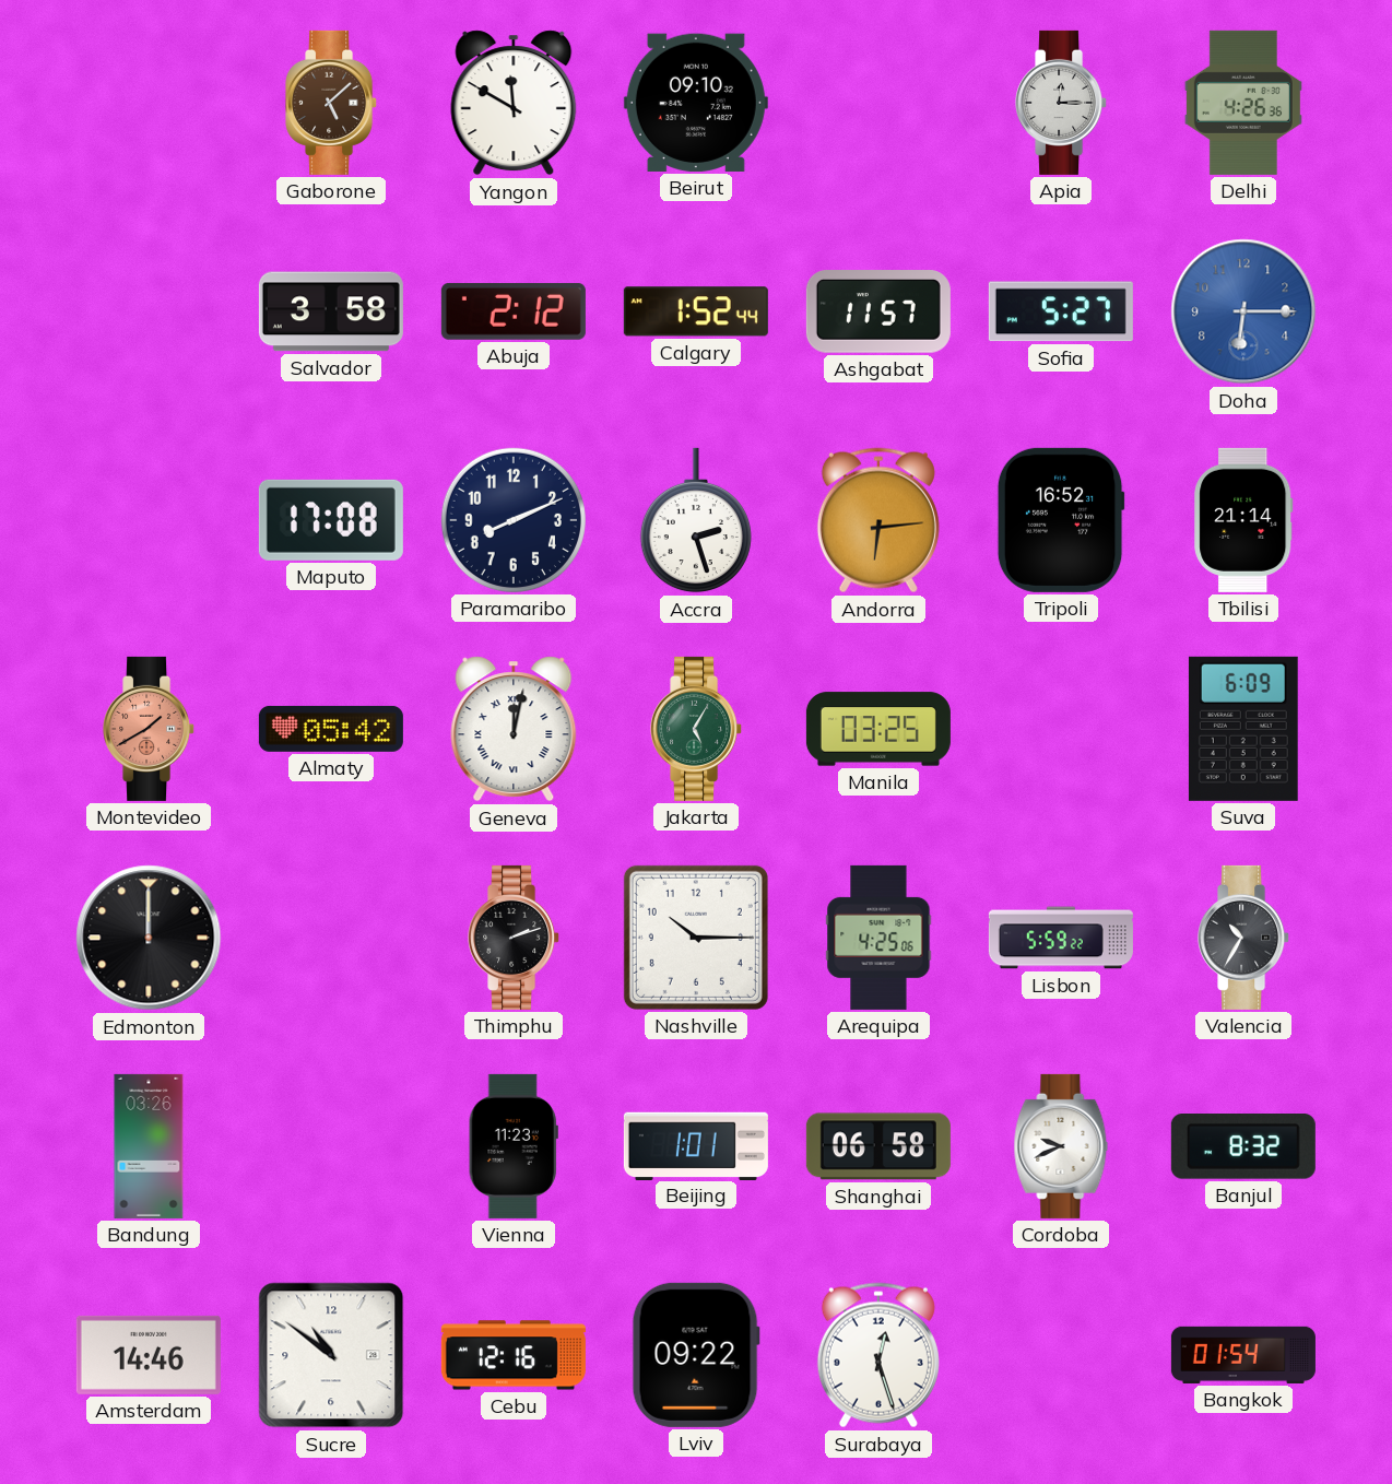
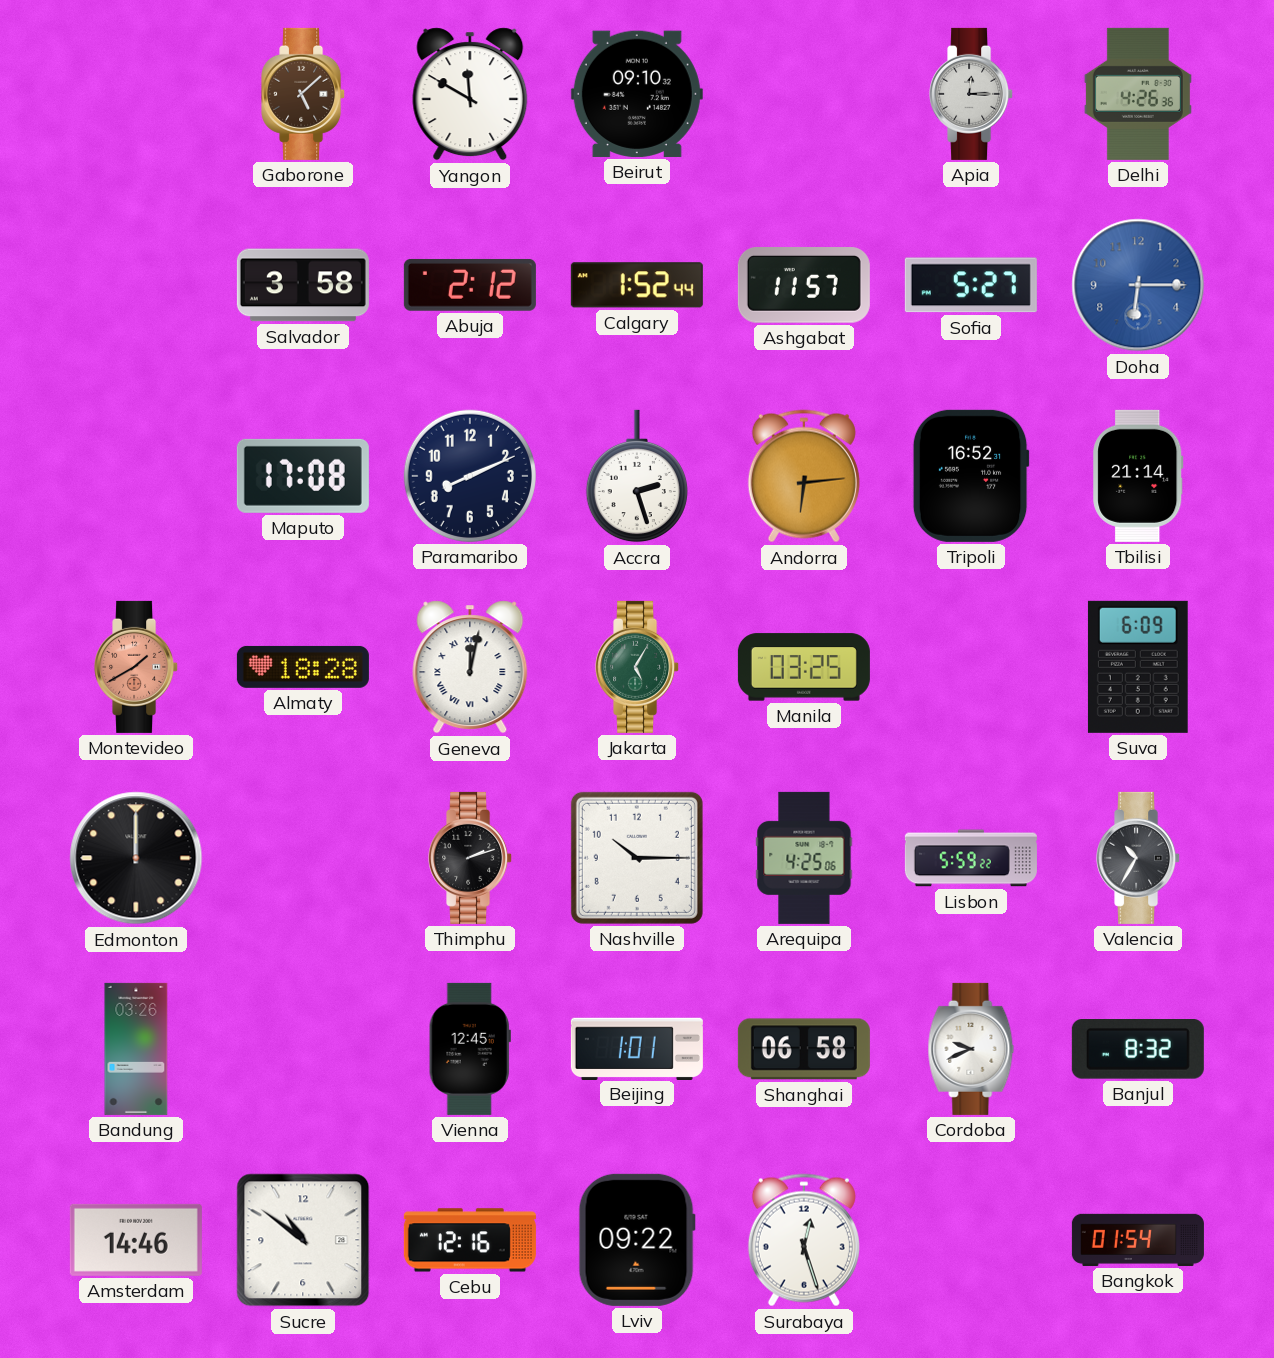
Almaty: 05:42 -> 18:28 (303, 667)
Vienna: 11:23 -> 12:45 (470, 1049)
